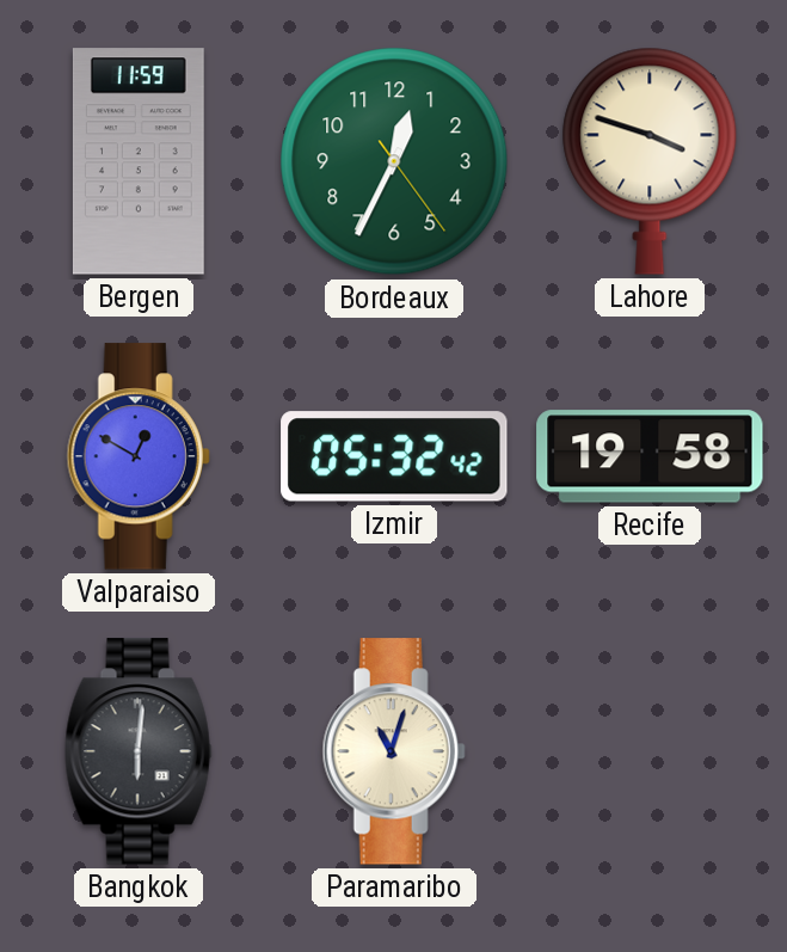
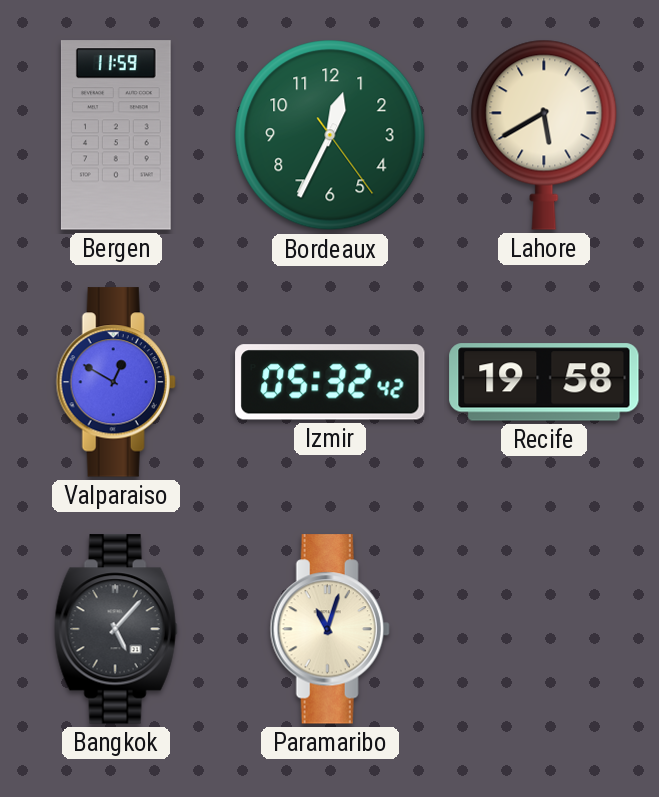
Lahore: 3:48 -> 5:40 (544, 135)
Bangkok: 6:01 -> 5:07 (116, 629)
